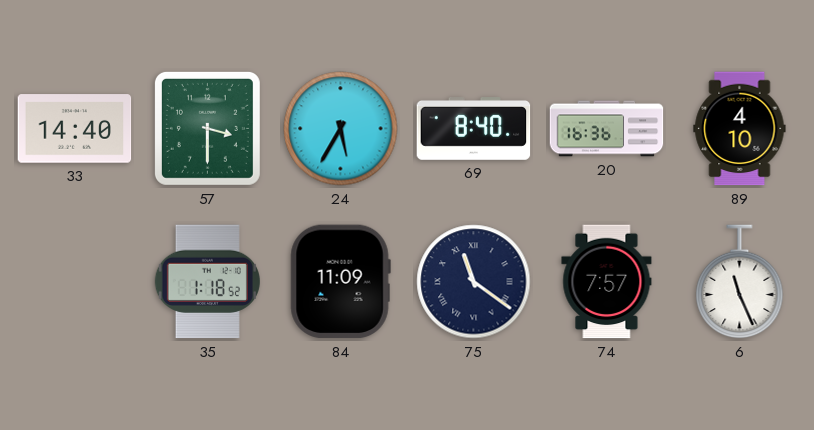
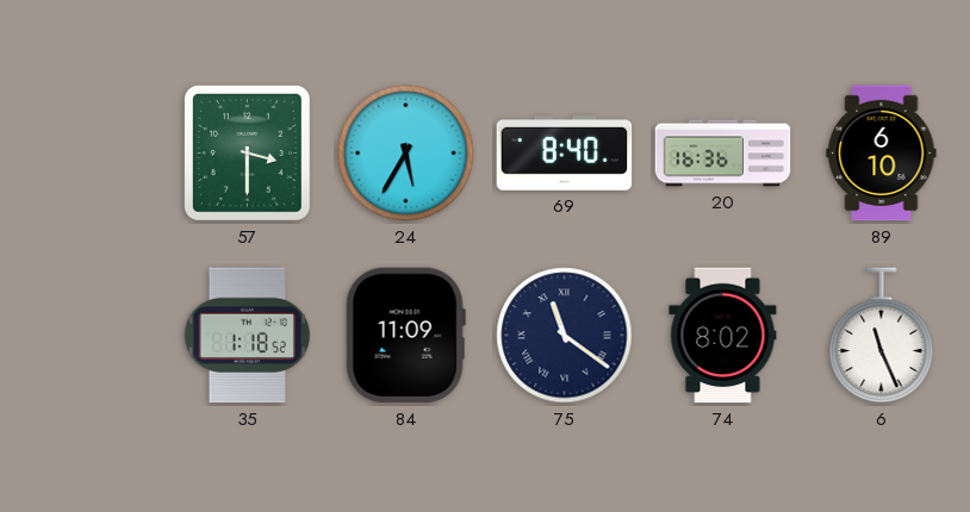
33: 14:40 -> none (75, 129)
89: 4:10 -> 6:10 (882, 154)
74: 7:57 -> 8:02 (723, 336)
